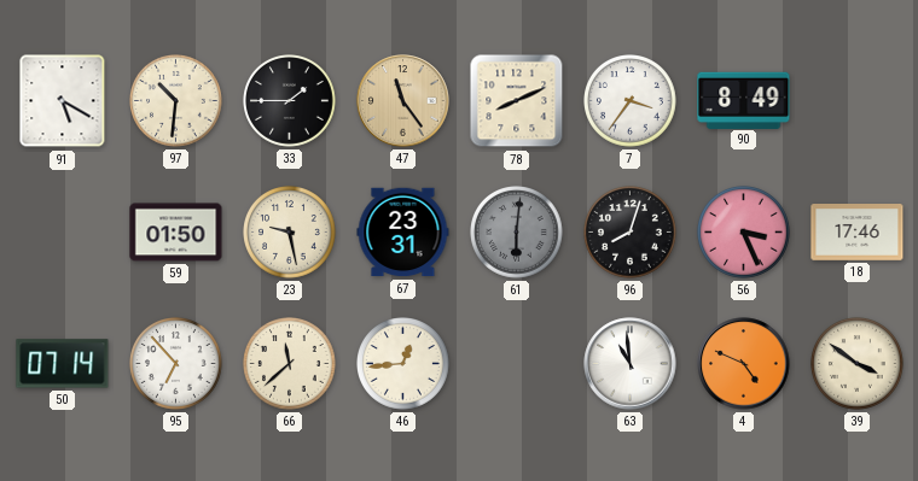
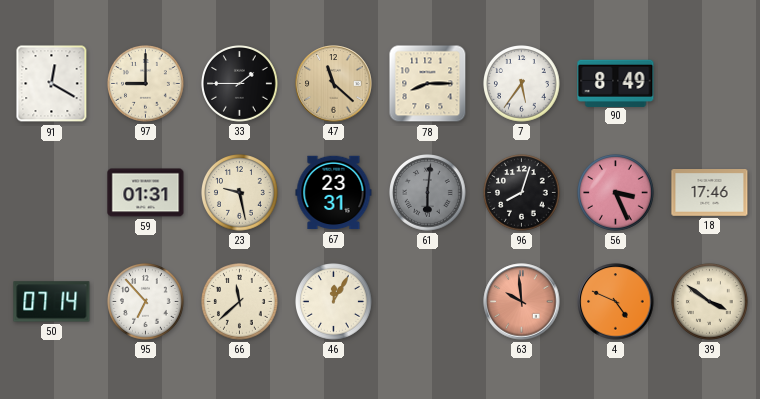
91: 5:20 -> 12:20 (52, 84)
97: 10:31 -> 9:00 (146, 84)
47: 11:24 -> 11:22 (334, 84)
78: 8:11 -> 8:15 (428, 84)
7: 3:36 -> 5:36 (522, 84)
59: 01:50 -> 01:31 (146, 193)
46: 12:44 -> 12:05 (334, 302)
63: 10:59 -> 9:59 (522, 302)
63 dial: white -> salmon (522, 302)
